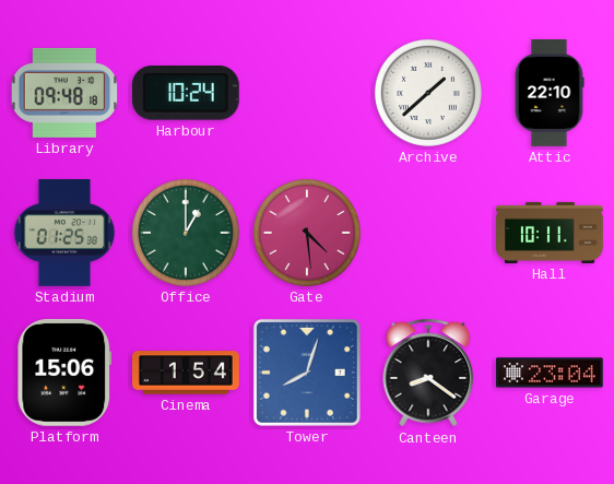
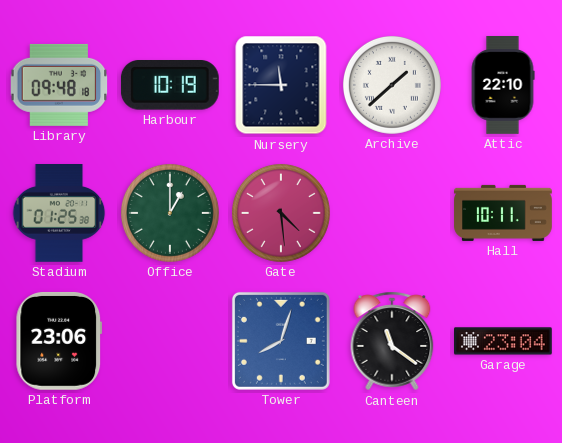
Harbour: 10:24 -> 10:19 (170, 86)
Nursery: none -> 11:45 (281, 85)
Platform: 15:06 -> 23:06 (59, 341)
Cinema: 1:54 -> none (186, 373)
Canteen: 8:21 -> 11:21 (392, 341)
